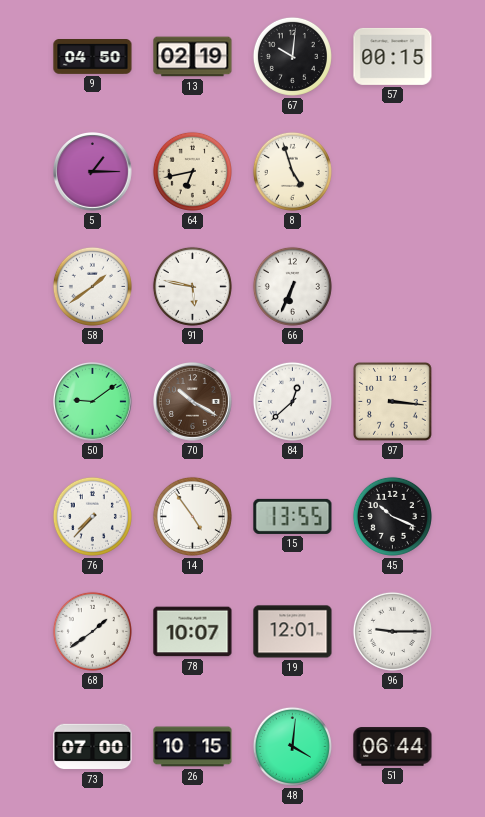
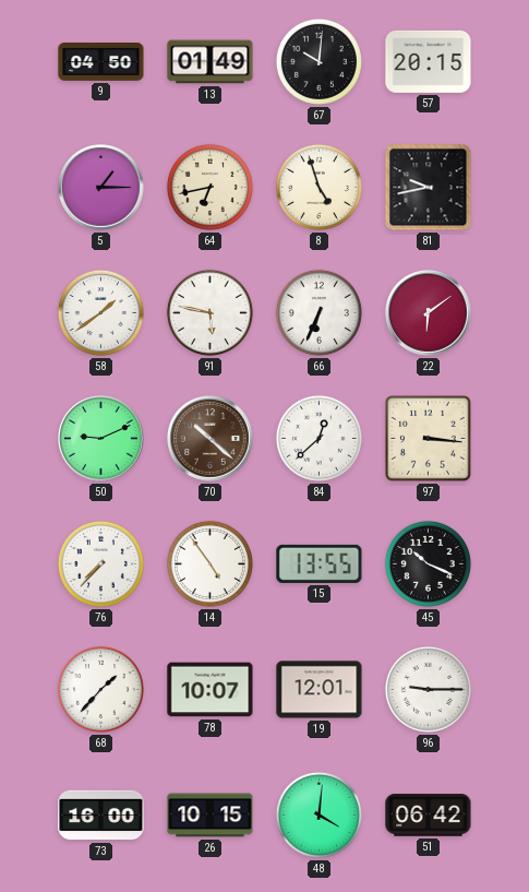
13: 02:19 -> 01:49 (211, 62)
57: 00:15 -> 20:15 (429, 61)
81: none -> 9:43 (429, 188)
22: none -> 6:09 (429, 313)
50: 9:09 -> 9:11 (101, 439)
70: 10:20 -> 10:22 (211, 439)
68: 1:39 -> 1:37 (100, 689)
73: 07:00 -> 16:00 (101, 816)
51: 06:44 -> 06:42 (429, 816)
